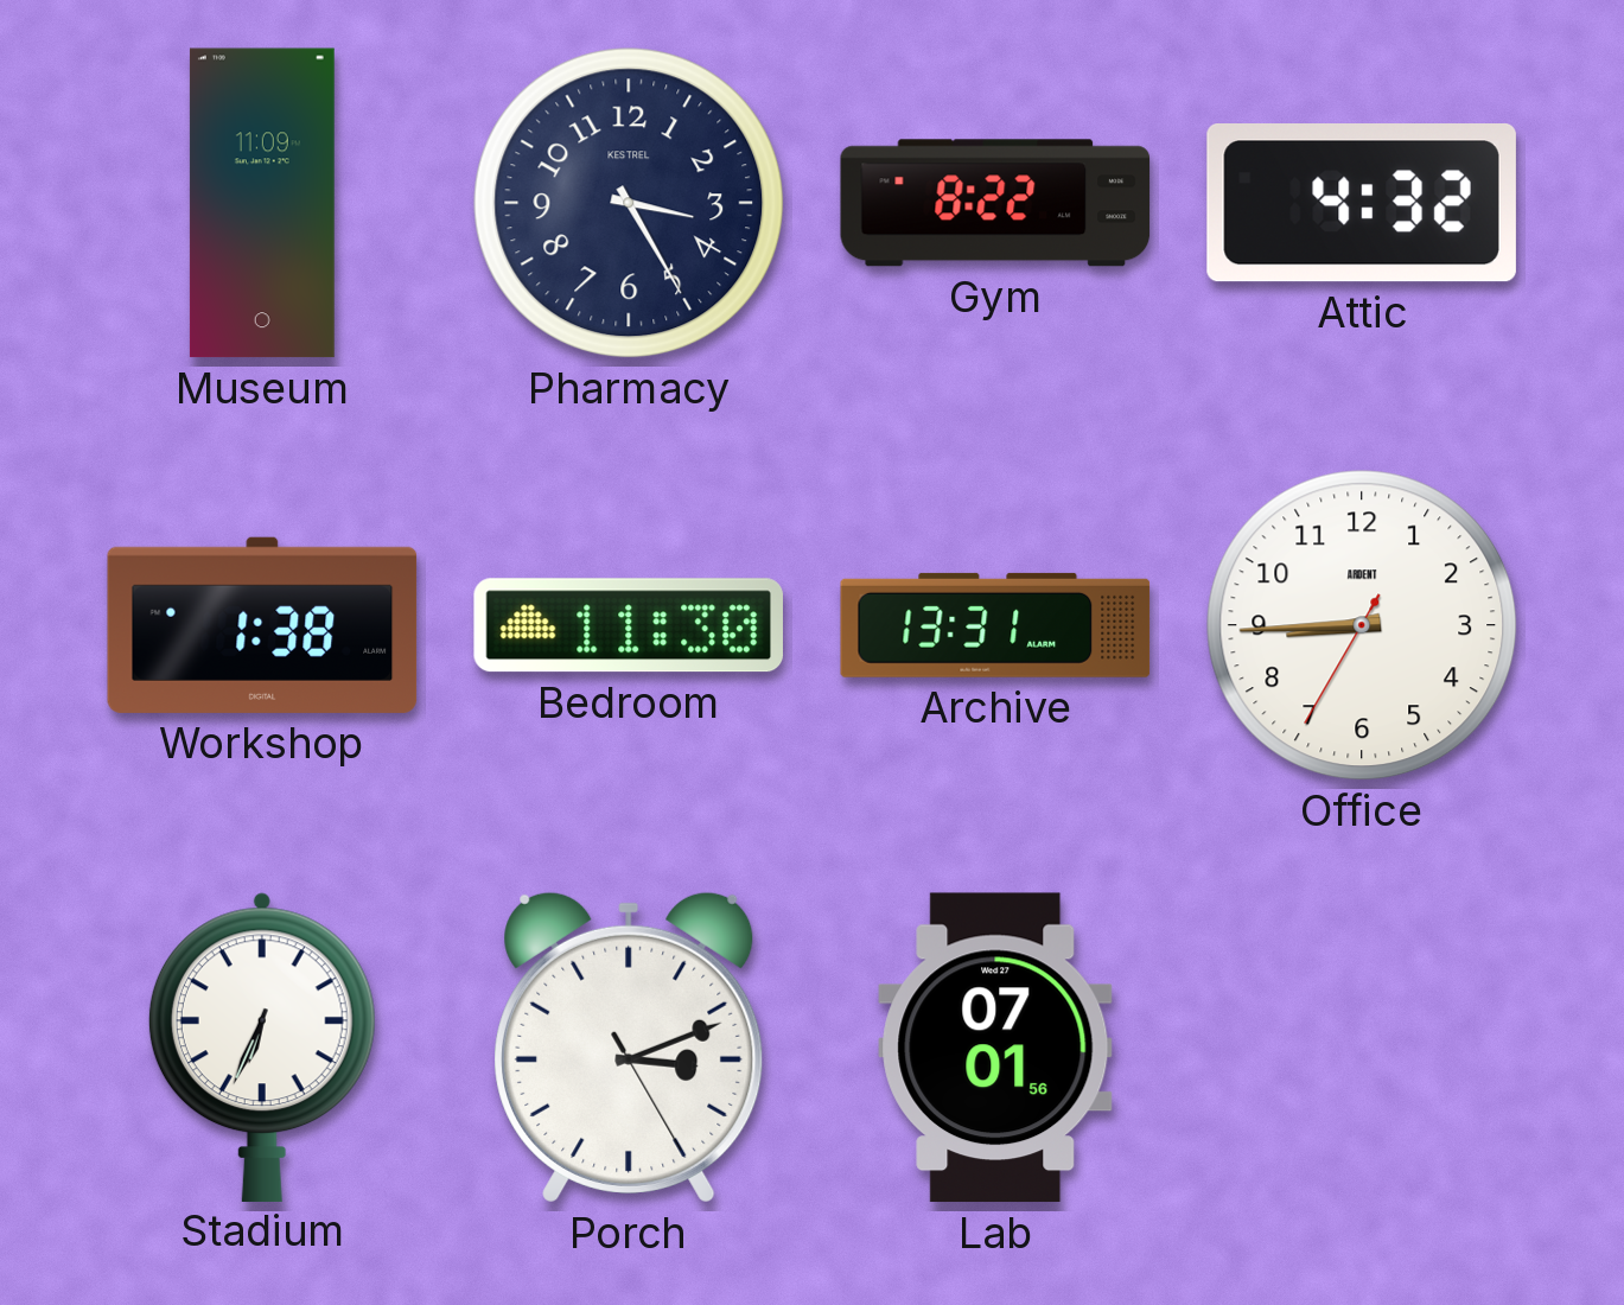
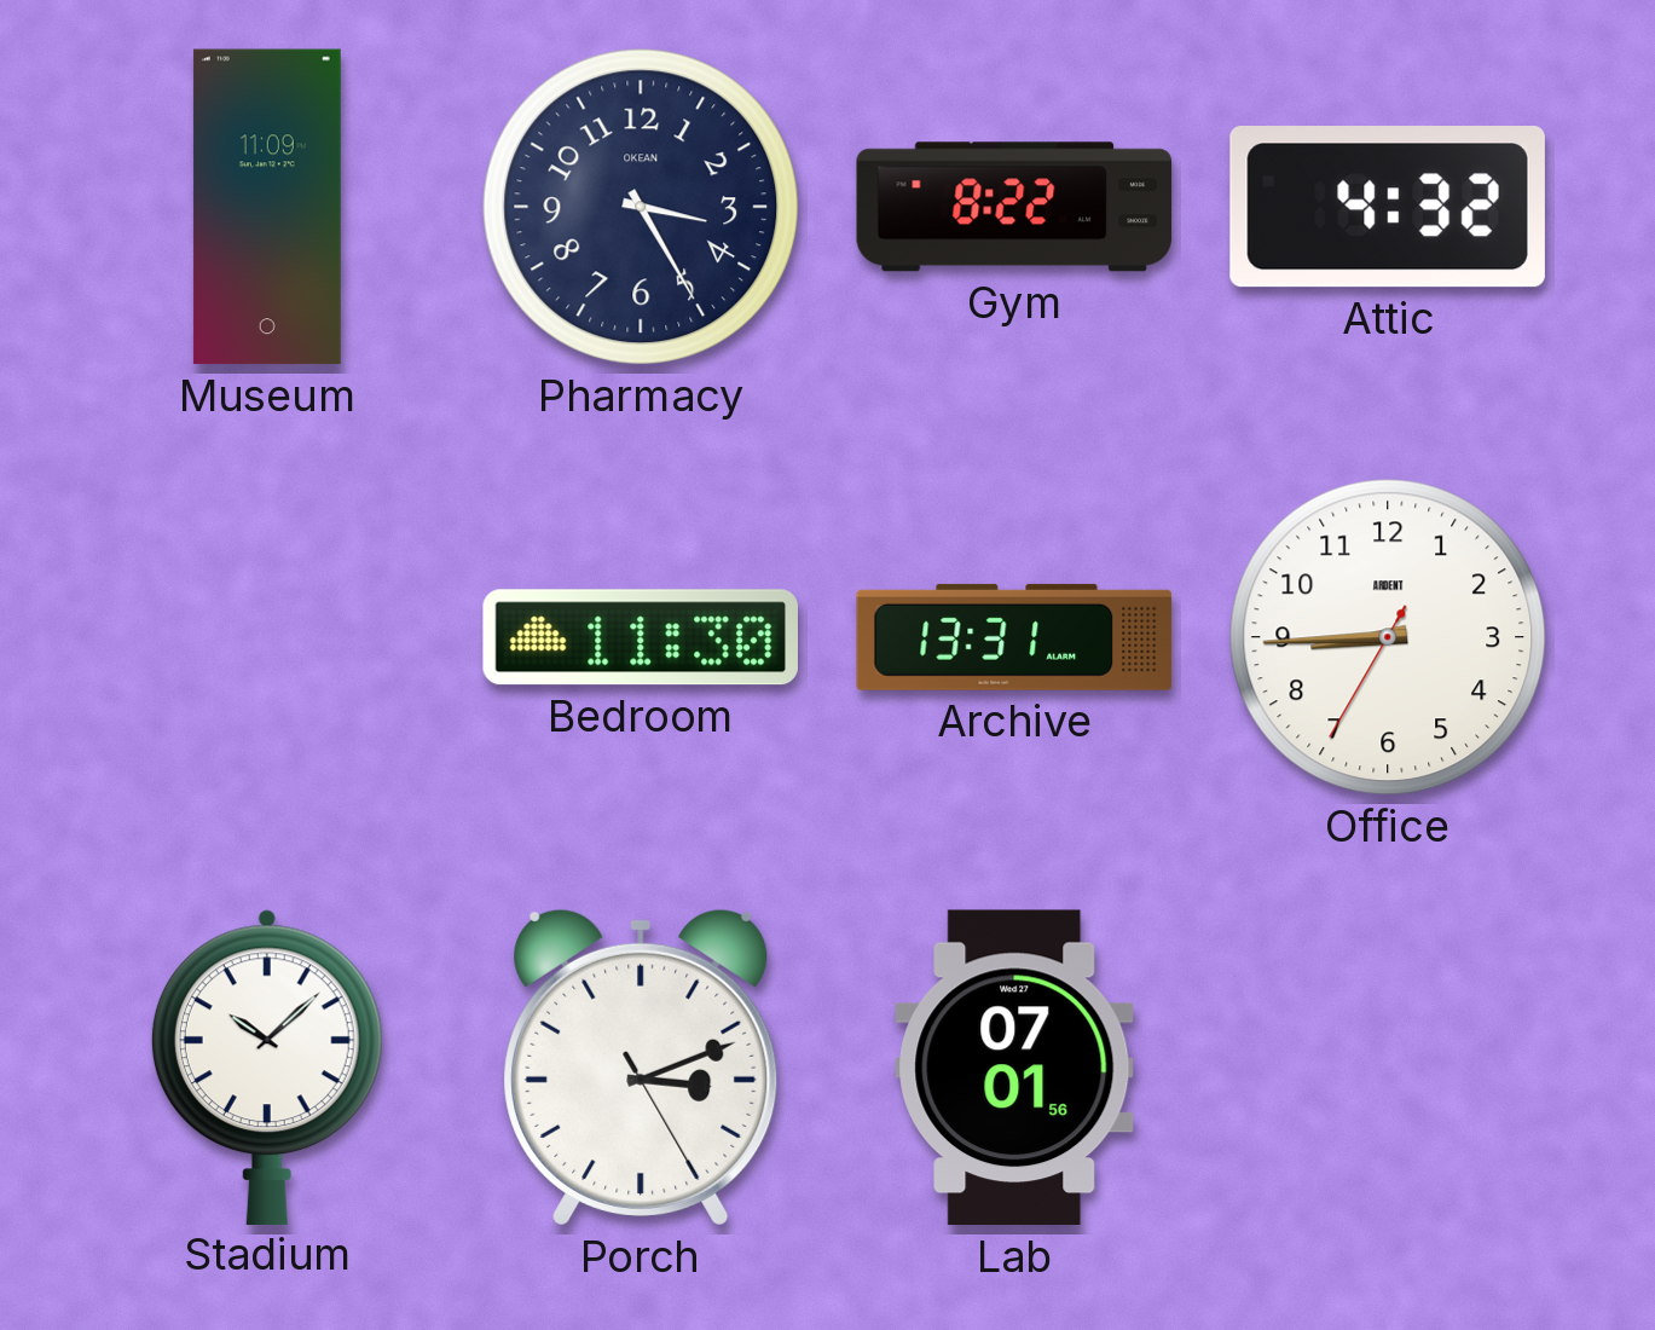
Pharmacy brand: KESTREL -> OKEAN (641, 207)
Workshop: 1:38 -> none (262, 625)
Stadium: 6:34 -> 10:08 (267, 1066)
